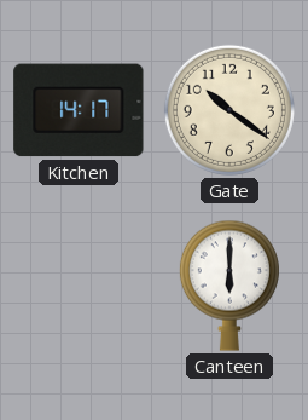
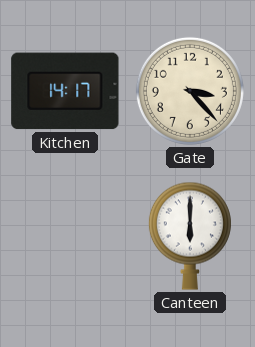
Gate: 10:21 -> 3:23 (190, 91)
